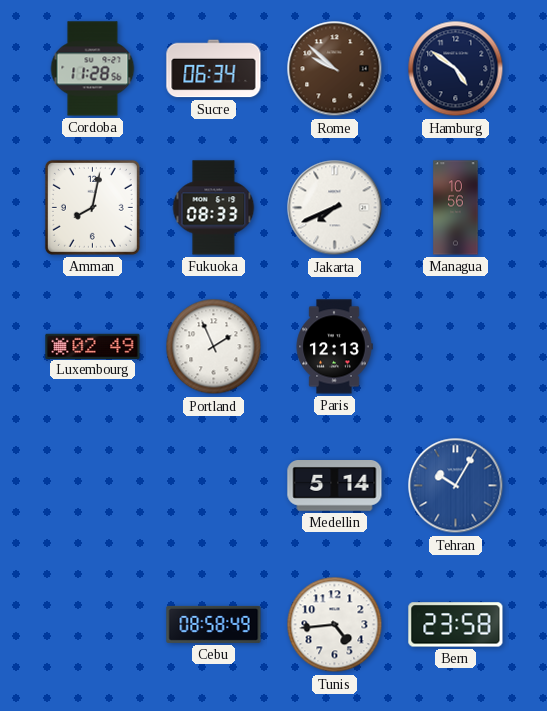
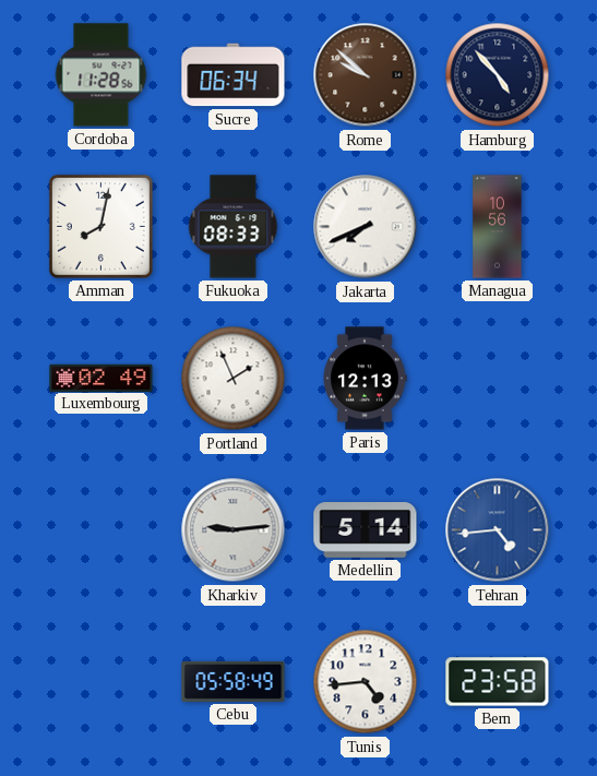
Hamburg: 4:51 -> 4:53 (498, 75)
Kharkiv: none -> 9:14 (234, 530)
Tehran: 10:05 -> 4:44 (498, 530)
Cebu: 08:58 -> 05:58 (234, 681)
